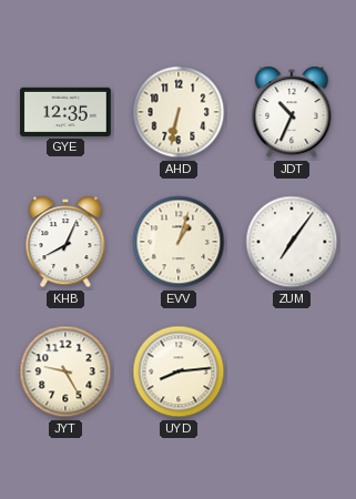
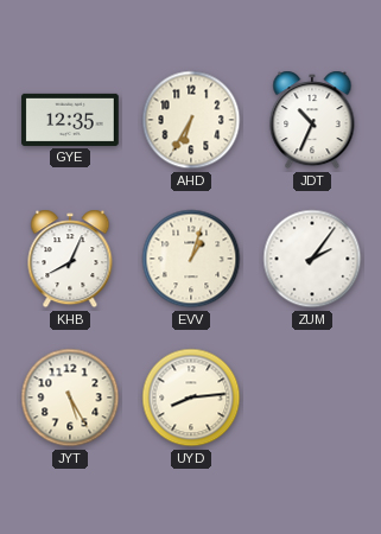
AHD: 6:32 -> 6:35 (191, 120)
ZUM: 7:06 -> 2:06 (312, 259)
JYT: 9:25 -> 5:25 (70, 398)
